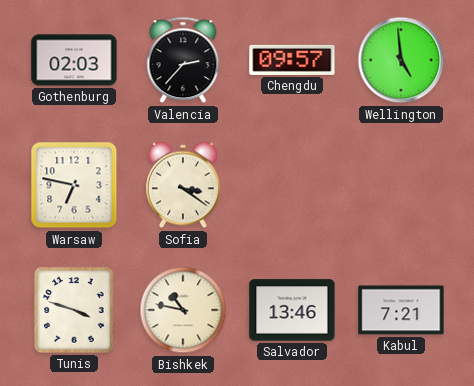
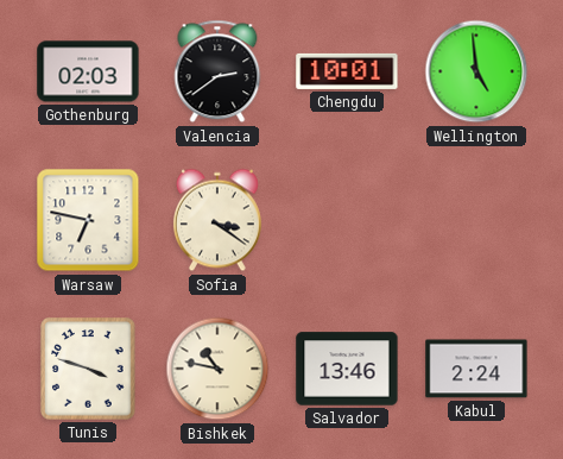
Valencia: 2:37 -> 2:39 (217, 71)
Chengdu: 09:57 -> 10:01 (347, 71)
Kabul: 7:21 -> 2:24 (476, 369)
